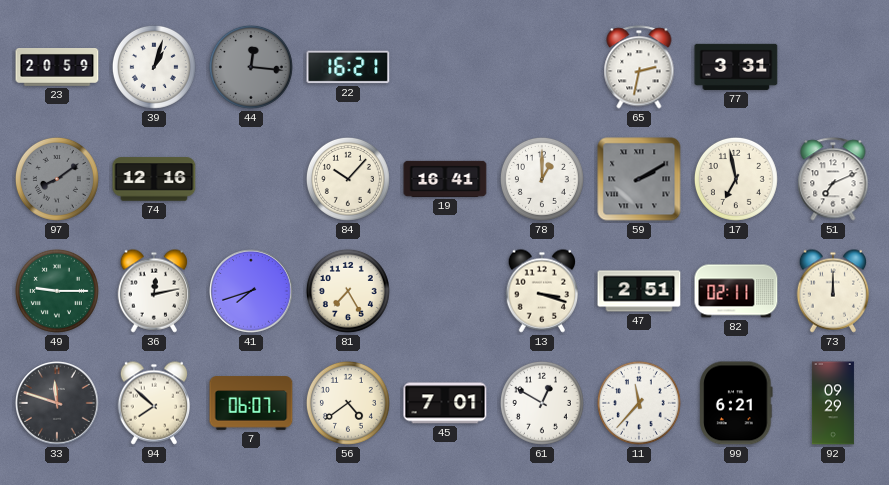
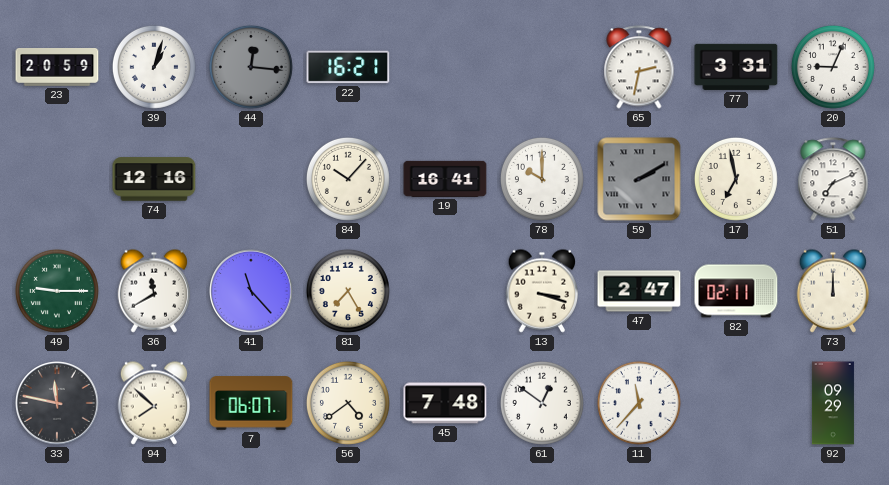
20: none -> 9:04 (833, 67)
97: 8:09 -> none (57, 179)
78: 1:00 -> 10:00 (542, 179)
36: 12:13 -> 11:40 (154, 291)
41: 7:42 -> 11:23 (252, 292)
47: 2:51 -> 2:47 (639, 291)
33: 11:48 -> 11:47 (58, 404)
45: 7:01 -> 7:48 (445, 403)
61: 12:50 -> 12:51 (542, 403)
99: 6:21 -> none (736, 403)
